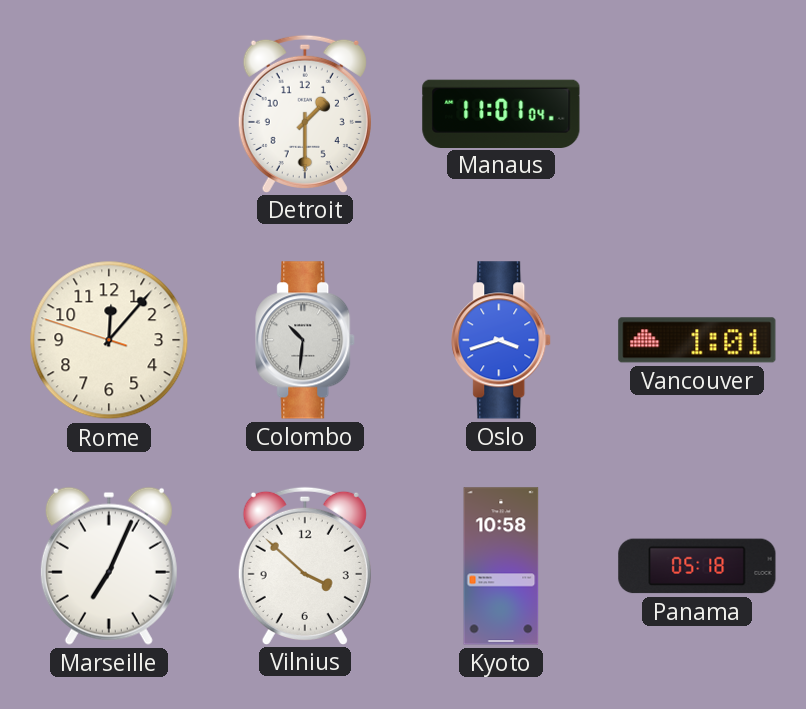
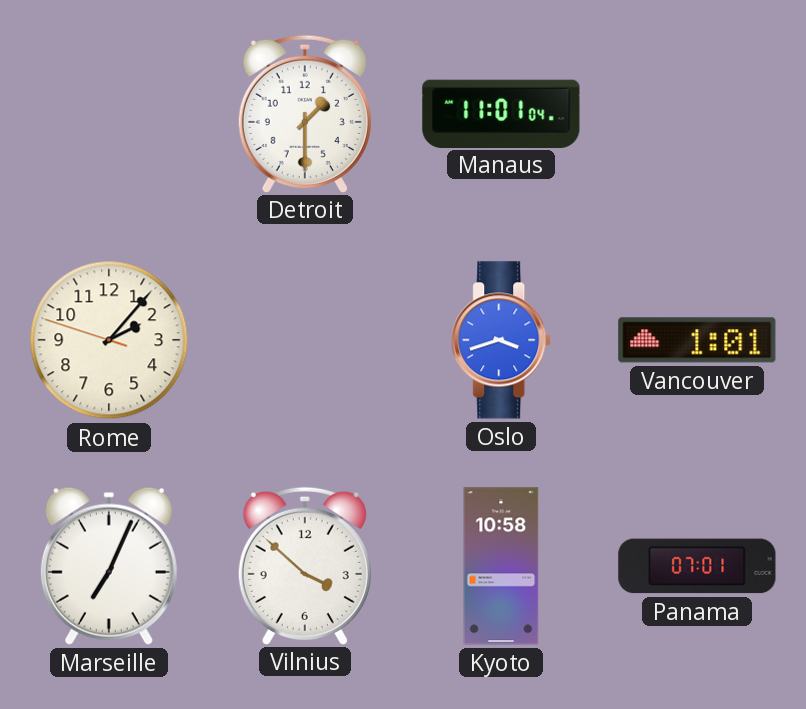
Rome: 12:06 -> 2:06 (109, 340)
Colombo: 10:31 -> none (306, 340)
Panama: 05:18 -> 07:01 (697, 566)
